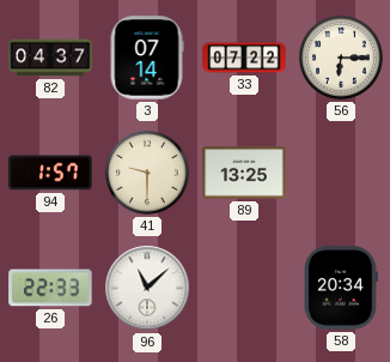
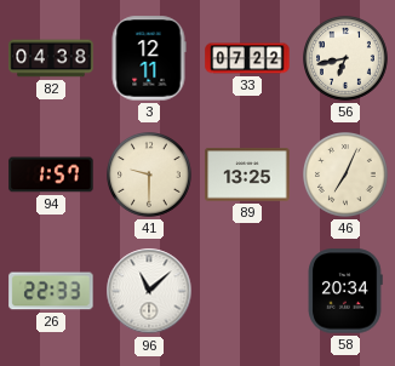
82: 04:37 -> 04:38 (51, 58)
3: 07:14 -> 12:11 (149, 58)
56: 6:15 -> 6:43 (347, 59)
46: none -> 7:04 (347, 176)
